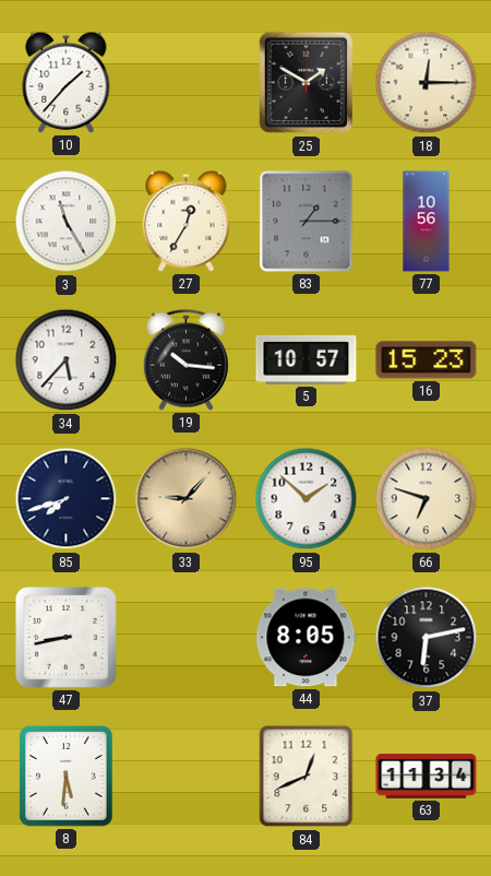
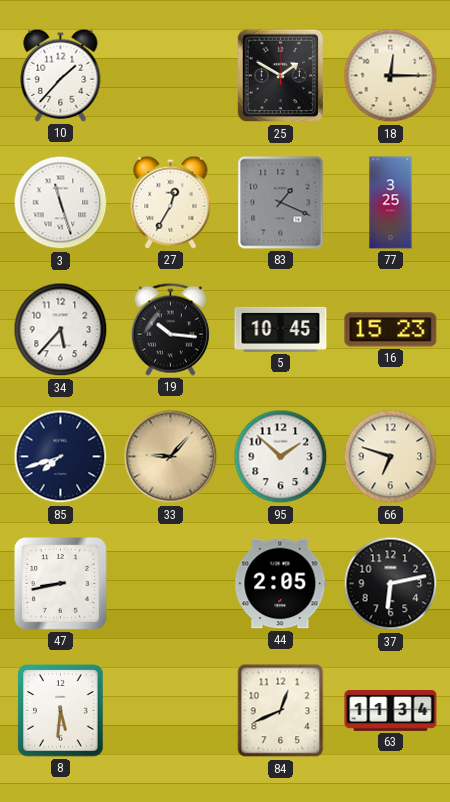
3: 11:25 -> 11:27 (61, 203)
83: 1:15 -> 1:19 (281, 203)
77: 10:56 -> 3:25 (391, 203)
5: 10:57 -> 10:45 (281, 329)
44: 8:05 -> 2:05 (281, 584)
